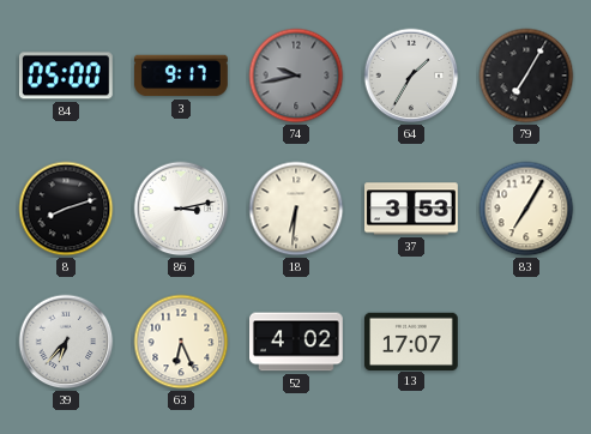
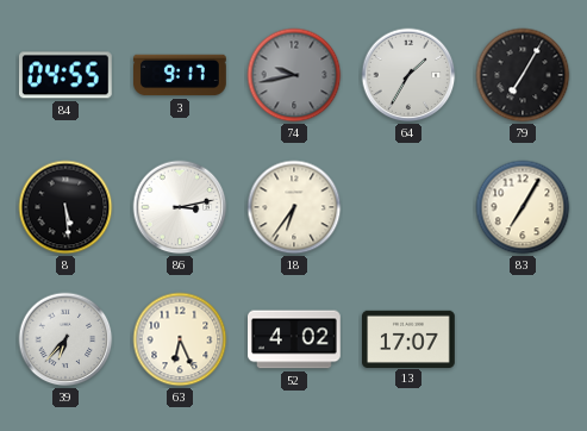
84: 05:00 -> 04:55 (65, 75)
8: 8:12 -> 5:29 (65, 207)
18: 6:31 -> 6:36 (294, 207)
37: 3:53 -> none (412, 209)
